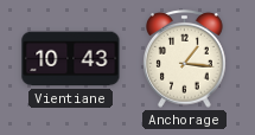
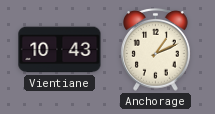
Anchorage: 1:16 -> 1:11 (156, 49)
